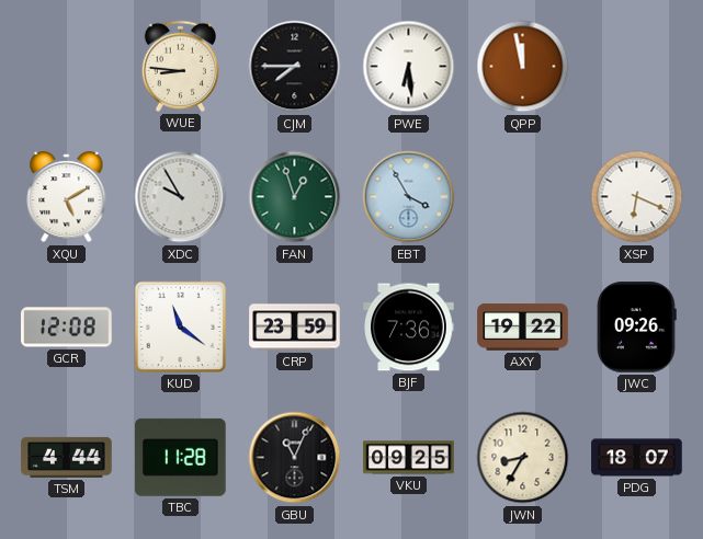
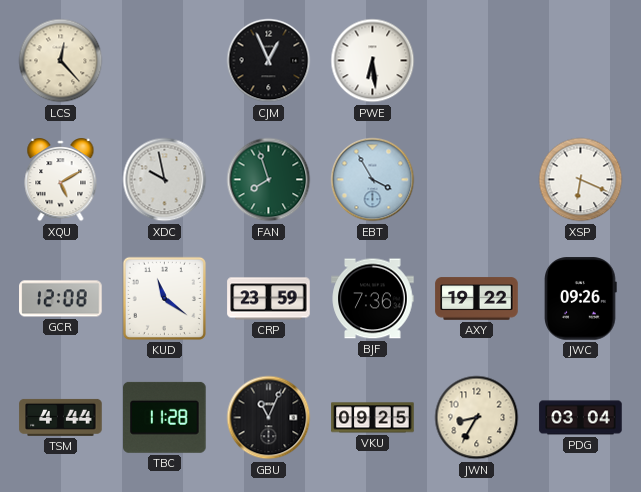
LCS: none -> 12:23 (61, 61)
WUE: 8:46 -> none (180, 66)
CJM: 7:45 -> 12:56 (269, 61)
QPP: 11:58 -> none (523, 67)
XDC: 9:55 -> 9:58 (165, 180)
FAN: 12:57 -> 7:57 (269, 180)
PDG: 18:07 -> 03:04 (581, 418)
